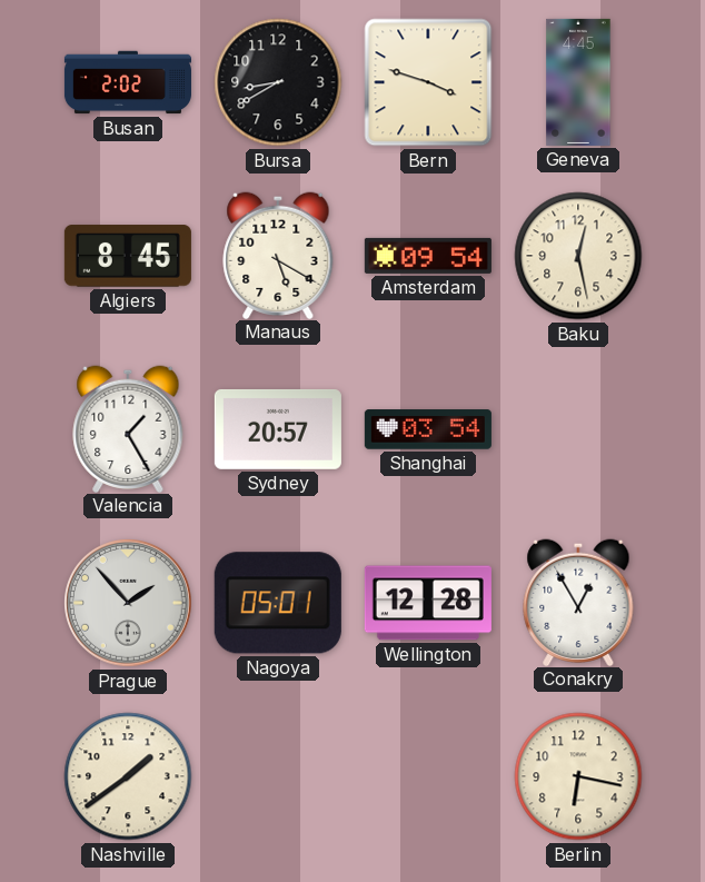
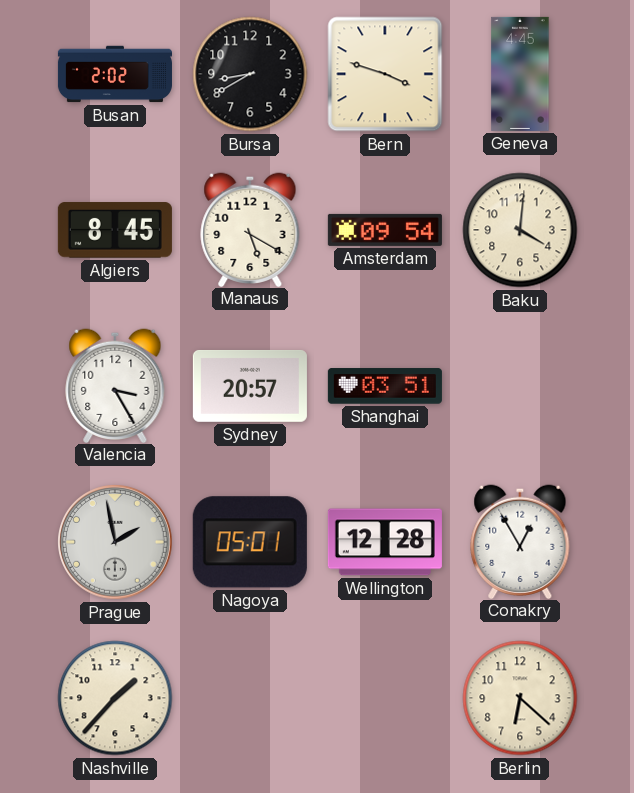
Baku: 12:28 -> 4:01 (520, 230)
Valencia: 1:25 -> 3:25 (115, 385)
Shanghai: 03:54 -> 03:51 (385, 386)
Prague: 1:53 -> 1:58 (116, 543)
Nashville: 1:39 -> 1:37 (115, 698)
Berlin: 6:17 -> 6:22 (520, 698)
